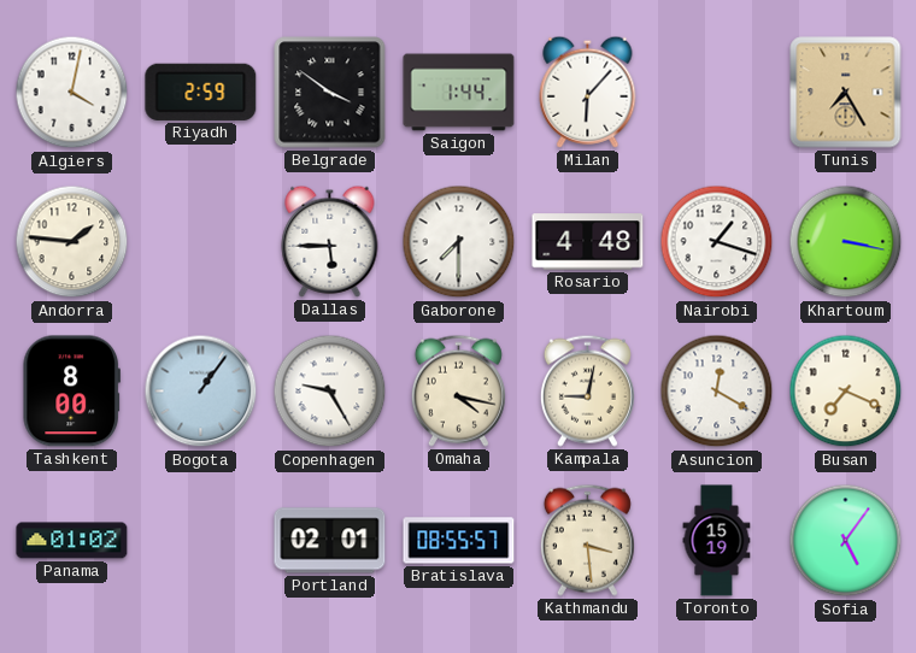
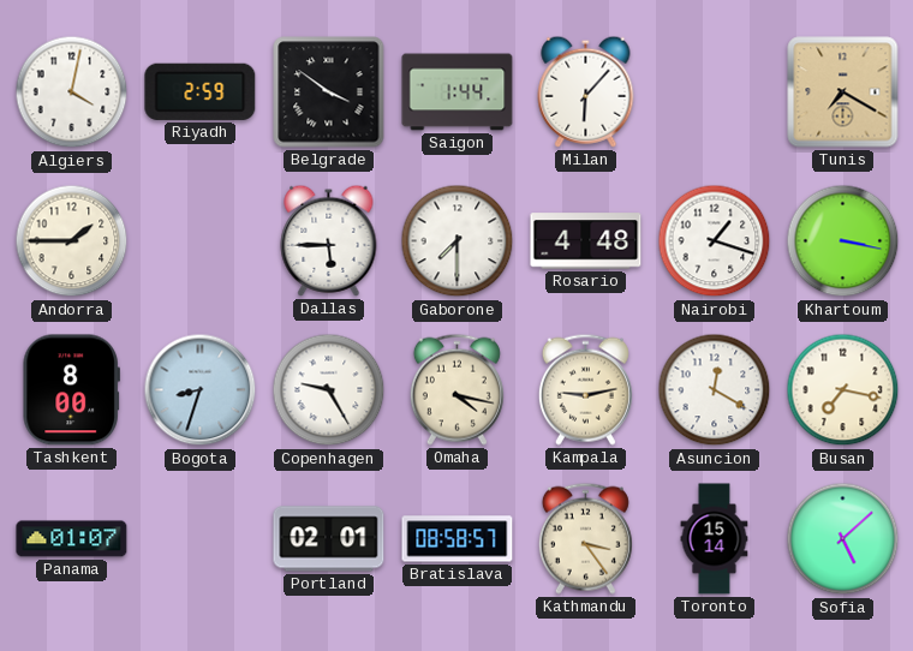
Tunis: 7:25 -> 7:20 (843, 92)
Andorra: 1:46 -> 1:45 (72, 241)
Bogota: 1:06 -> 8:33 (201, 390)
Kampala: 9:02 -> 9:13 (585, 389)
Busan: 7:19 -> 7:17 (843, 390)
Panama: 01:02 -> 01:07 (72, 539)
Bratislava: 08:55 -> 08:58 (458, 539)
Kathmandu: 3:29 -> 3:24 (585, 538)
Toronto: 15:19 -> 15:14 (715, 539)
Sofia: 5:06 -> 5:08 (843, 539)
